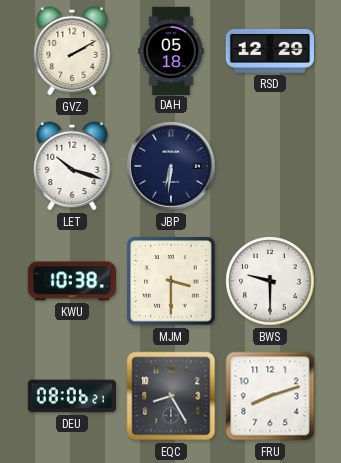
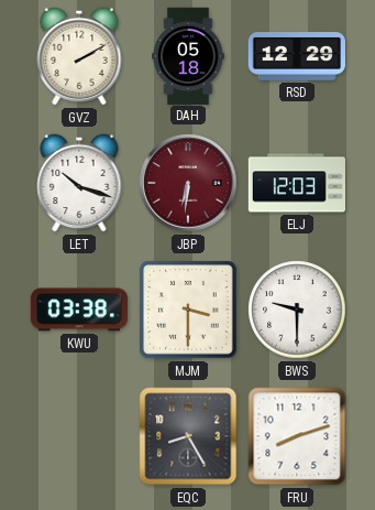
JBP dial: navy -> burgundy (188, 183)
ELJ: none -> 12:03 (297, 183)
KWU: 10:38 -> 03:38 (78, 310)
DEU: 08:06 -> none (71, 396)
